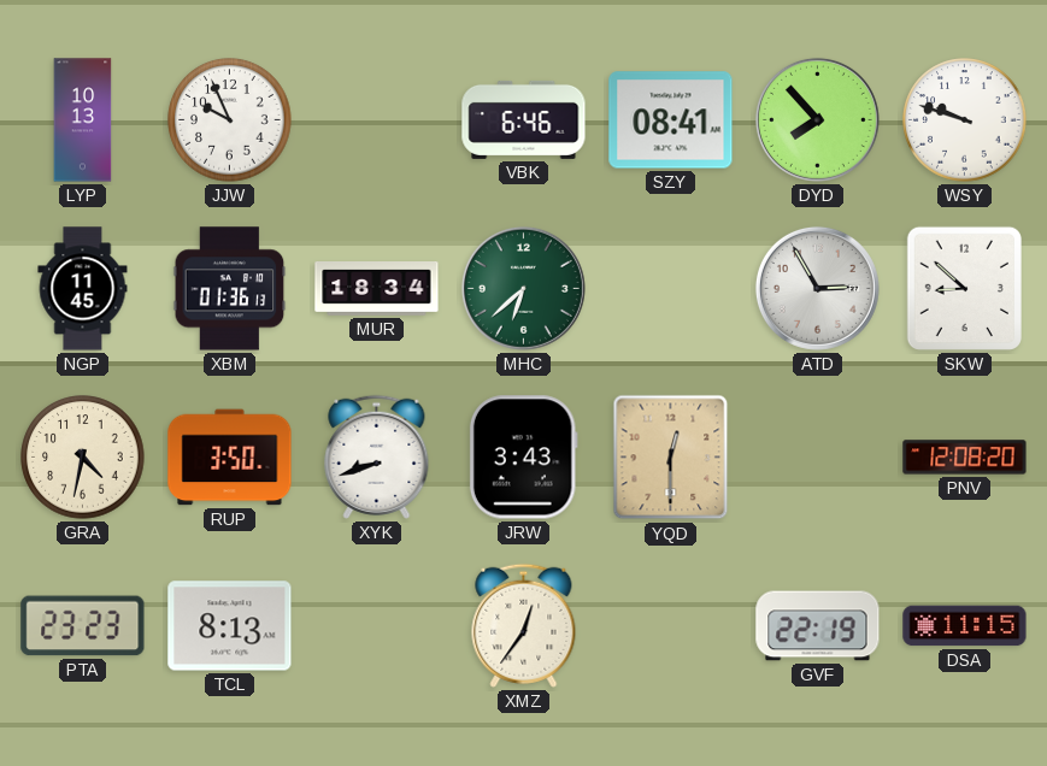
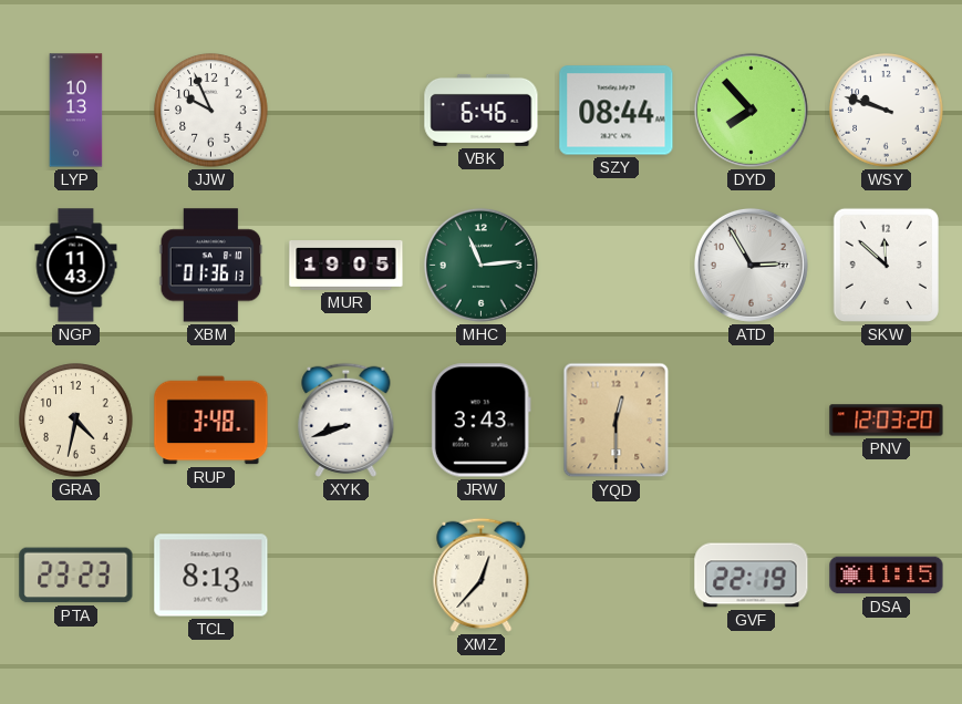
SZY: 08:41 -> 08:44 (617, 111)
NGP: 11:45 -> 11:43 (76, 266)
MUR: 18:34 -> 19:05 (346, 266)
MHC: 6:38 -> 11:14 (480, 265)
SKW: 8:52 -> 11:52 (886, 265)
RUP: 3:50 -> 3:48 (211, 421)
PNV: 12:08 -> 12:03 (887, 421)
XMZ: 12:36 -> 12:37 (482, 574)
